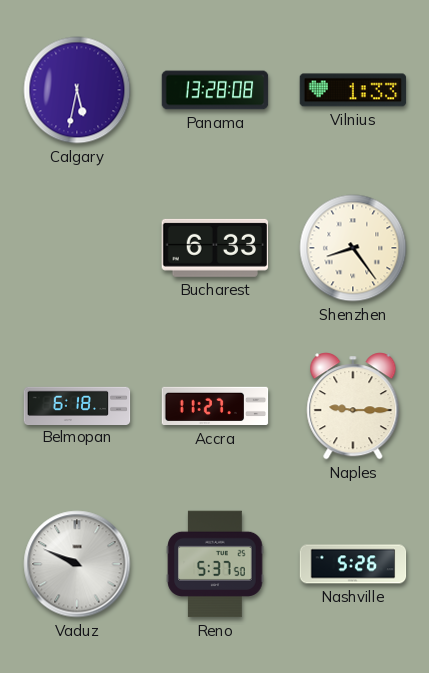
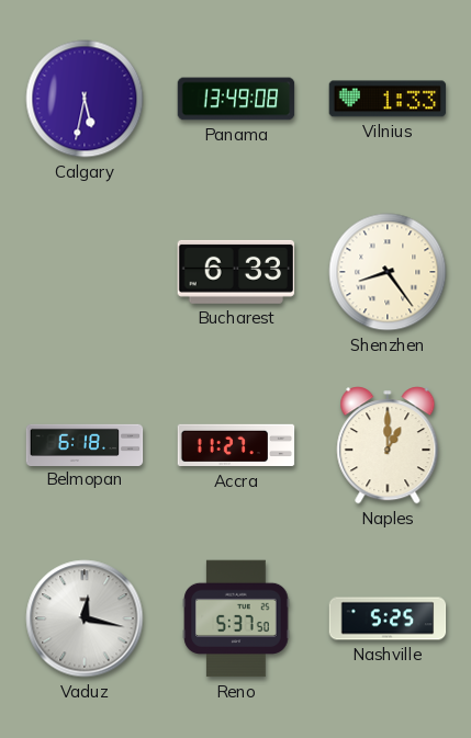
Panama: 13:28 -> 13:49 (236, 99)
Naples: 9:15 -> 1:00 (388, 445)
Vaduz: 9:49 -> 12:17 (85, 618)
Nashville: 5:26 -> 5:25 (388, 618)
